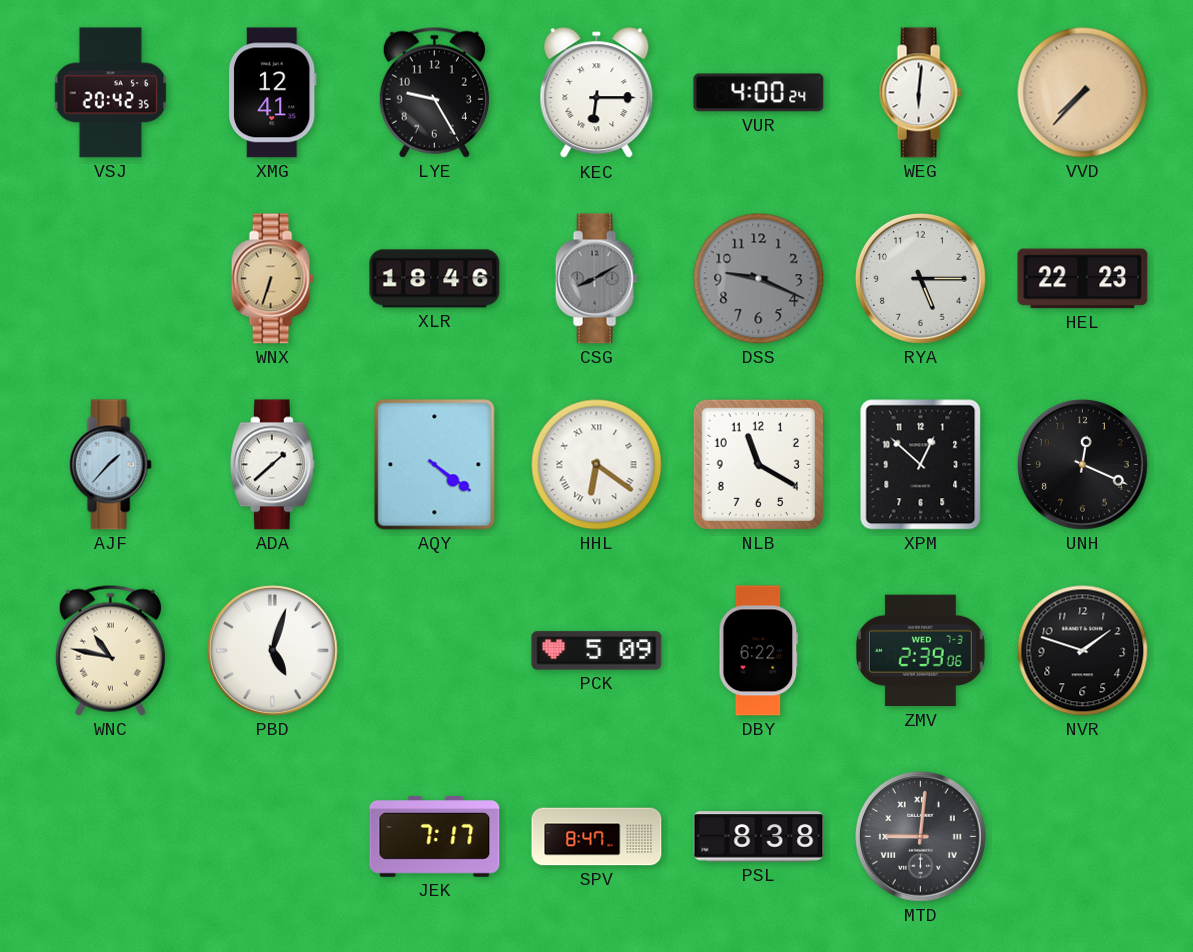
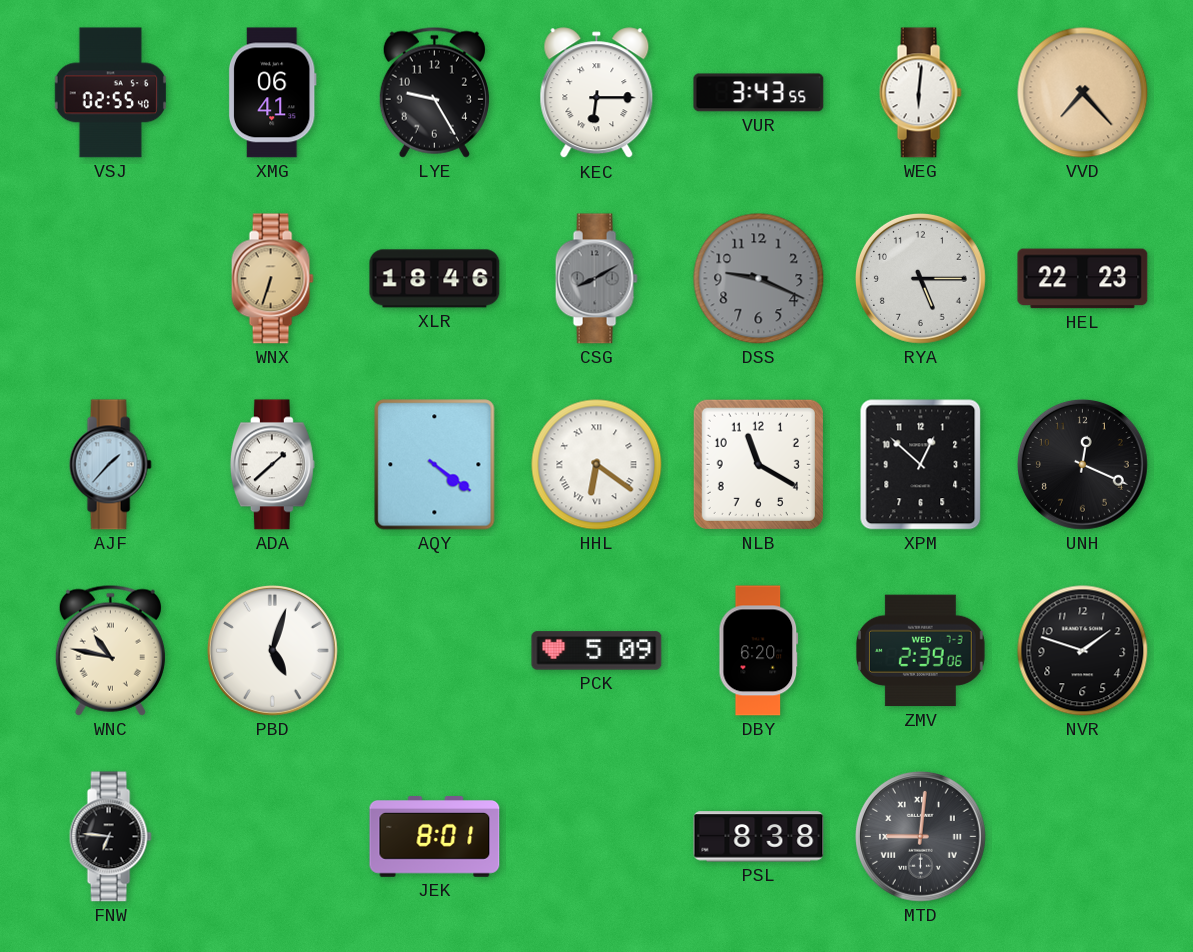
VSJ: 20:42 -> 02:55 (110, 93)
XMG: 12:41 -> 06:41 (272, 93)
VUR: 4:00 -> 3:43 (759, 93)
VVD: 7:37 -> 7:23 (1083, 93)
DBY: 6:22 -> 6:20 (759, 651)
FNW: none -> 6:46 (110, 837)
JEK: 7:17 -> 8:01 (435, 837)
SPV: 8:47 -> none (597, 837)
